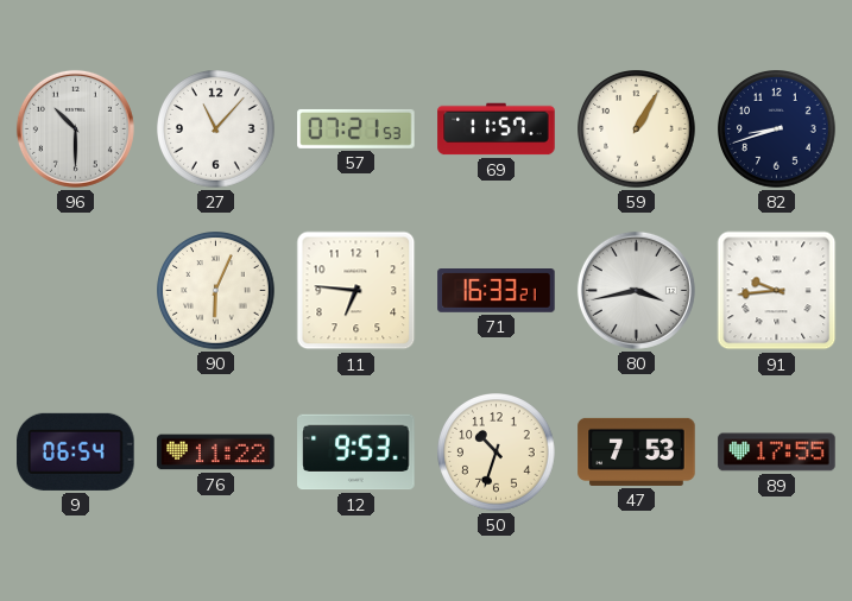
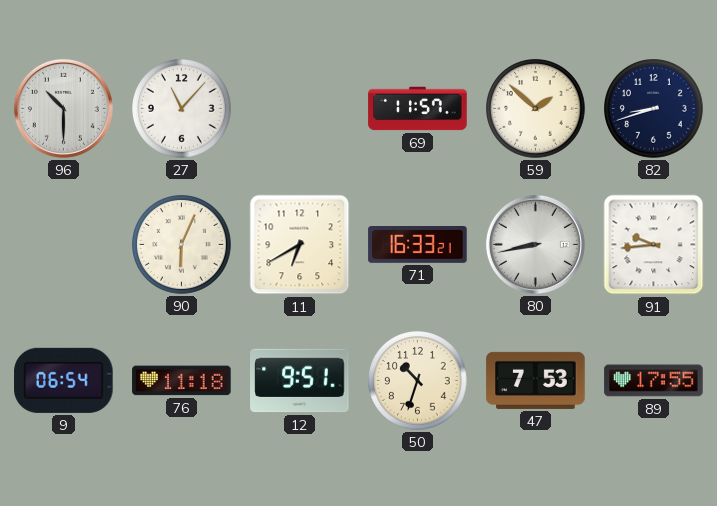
57: 07:21 -> none (356, 128)
59: 1:05 -> 1:52 (536, 109)
11: 6:46 -> 6:40 (300, 245)
80: 3:43 -> 8:43 (535, 244)
76: 11:22 -> 11:18 (182, 381)
12: 9:53 -> 9:51 (300, 381)
